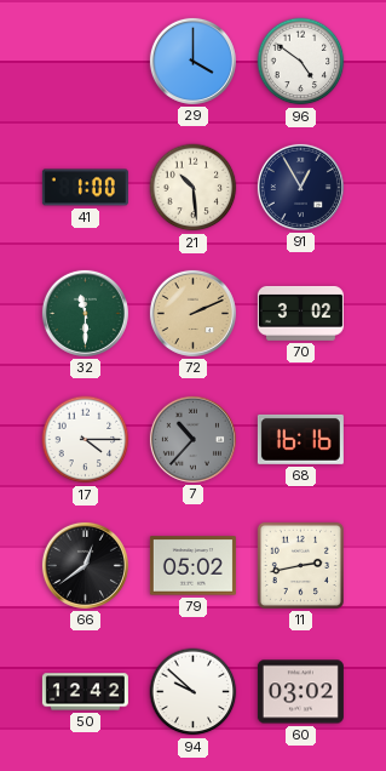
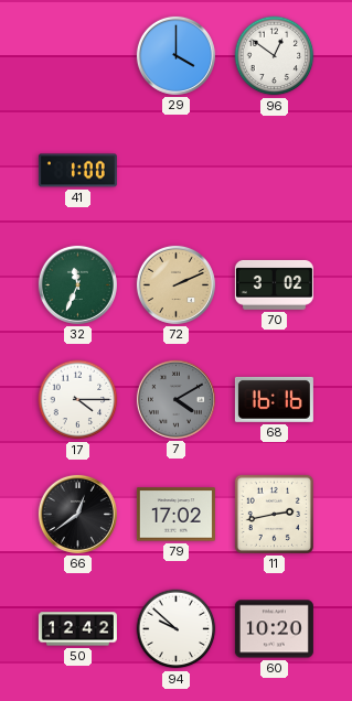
96: 4:51 -> 12:51 (275, 56)
21: 10:29 -> none (194, 188)
91: 12:55 -> none (300, 187)
32: 11:30 -> 11:34 (77, 284)
7: 10:37 -> 4:10 (175, 399)
79: 05:02 -> 17:02 (175, 515)
60: 03:02 -> 10:20 (274, 629)
